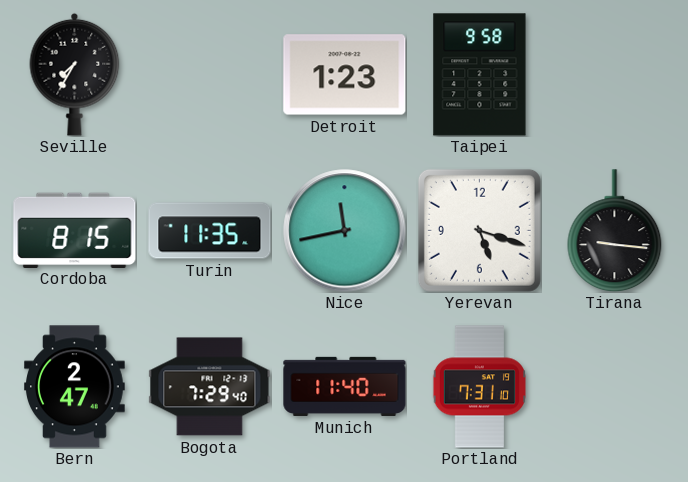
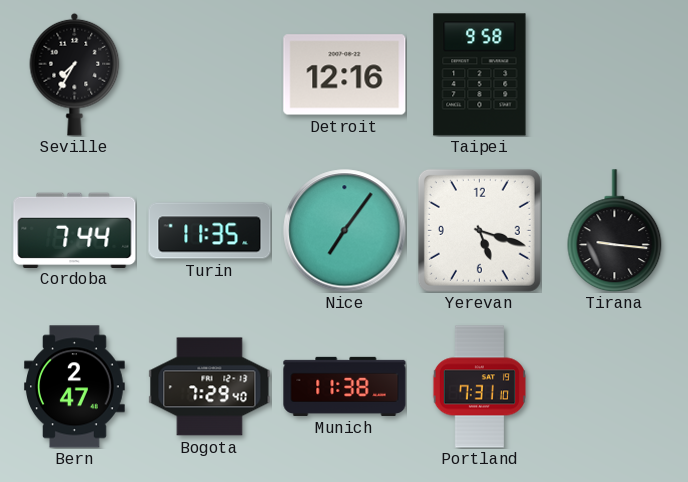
Detroit: 1:23 -> 12:16 (345, 75)
Cordoba: 8:15 -> 7:44 (75, 230)
Nice: 11:43 -> 7:06 (345, 231)
Munich: 11:40 -> 11:38 (345, 386)
